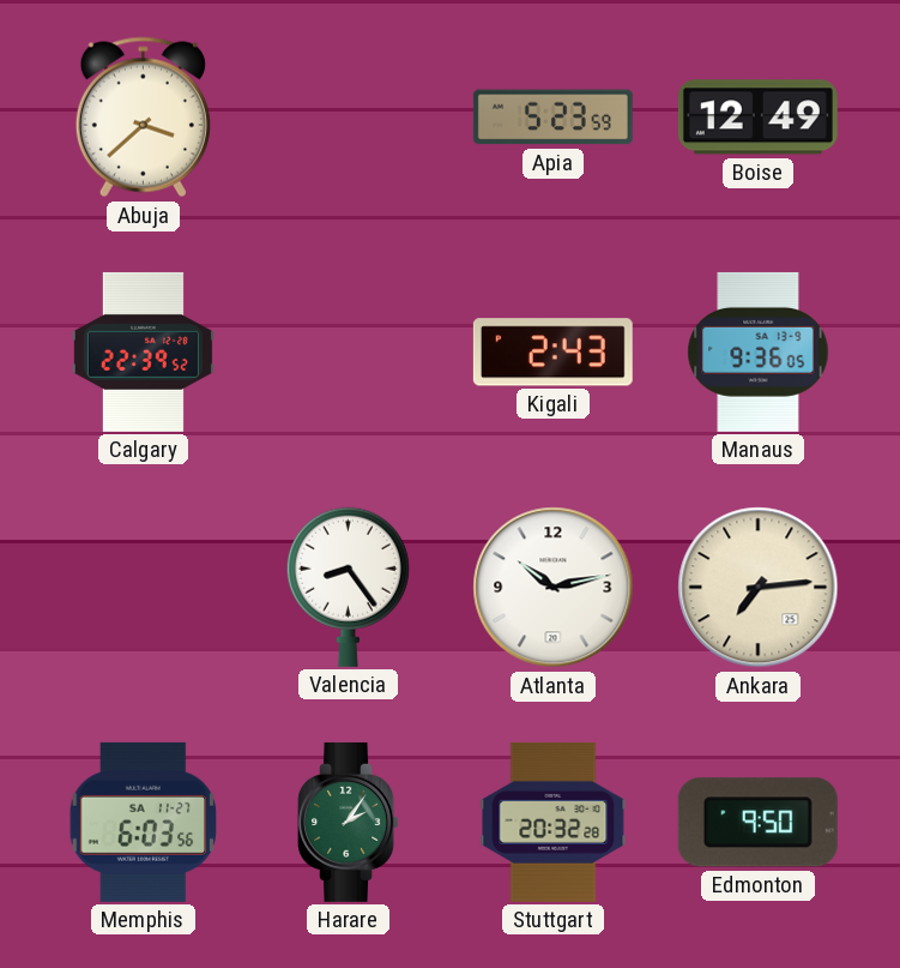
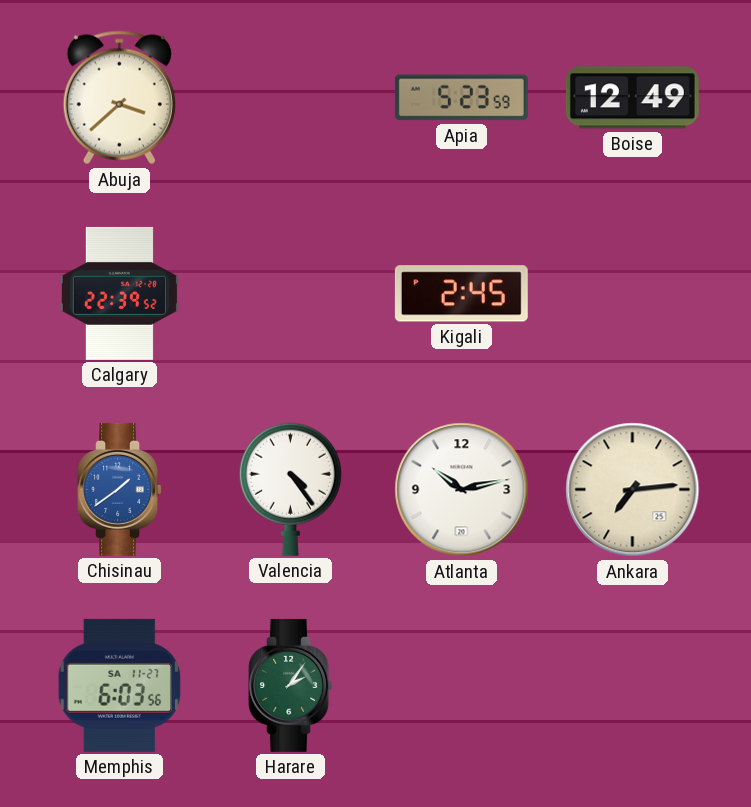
Kigali: 2:43 -> 2:45 (461, 294)
Manaus: 9:36 -> none (759, 351)
Chisinau: none -> 1:39 (119, 489)
Valencia: 8:24 -> 4:24 (290, 489)
Stuttgart: 20:32 -> none (554, 822)
Edmonton: 9:50 -> none (757, 823)
